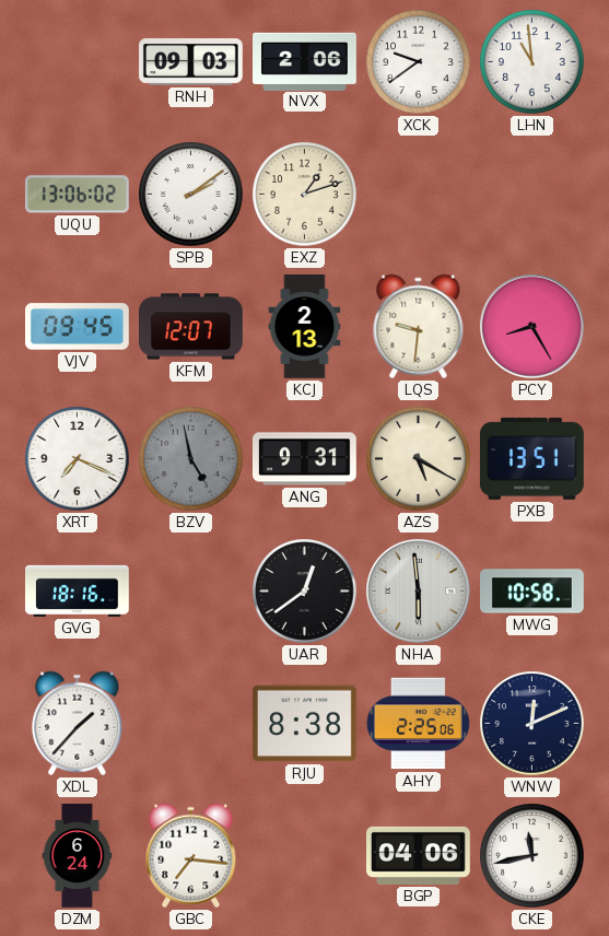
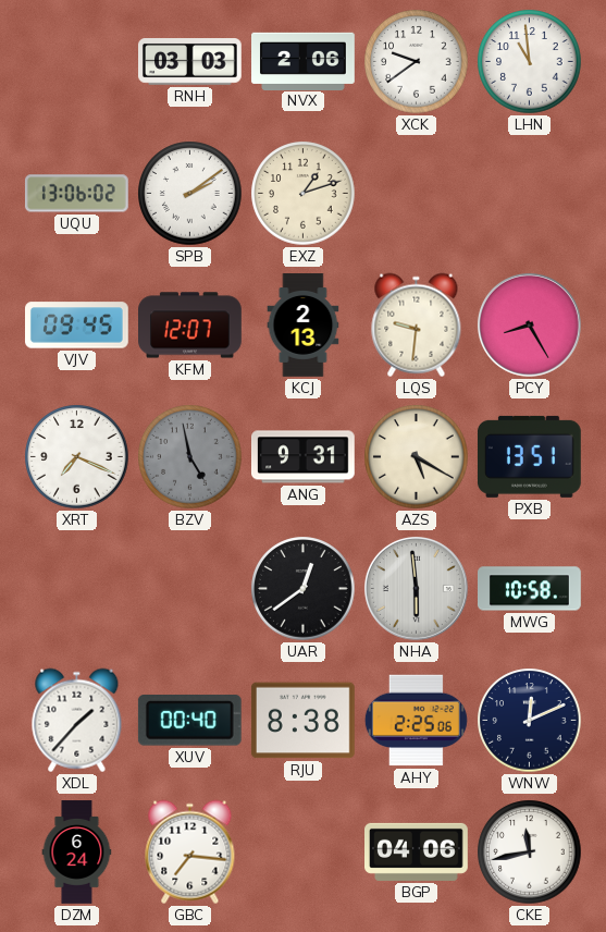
RNH: 09:03 -> 03:03 (190, 62)
GVG: 18:16 -> none (78, 590)
XUV: none -> 00:40 (189, 721)
